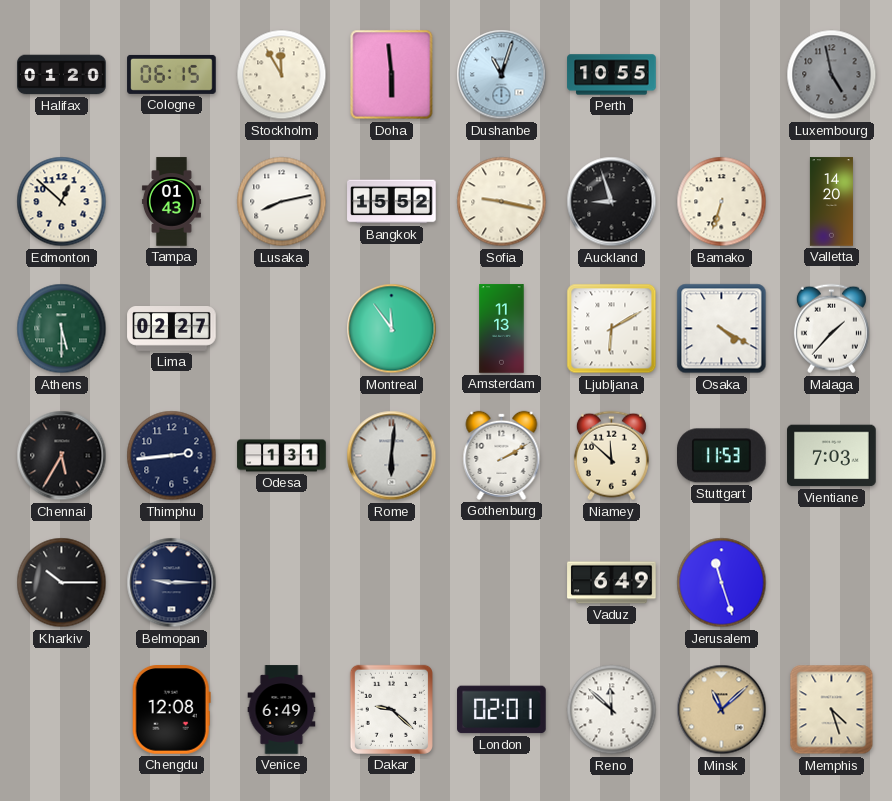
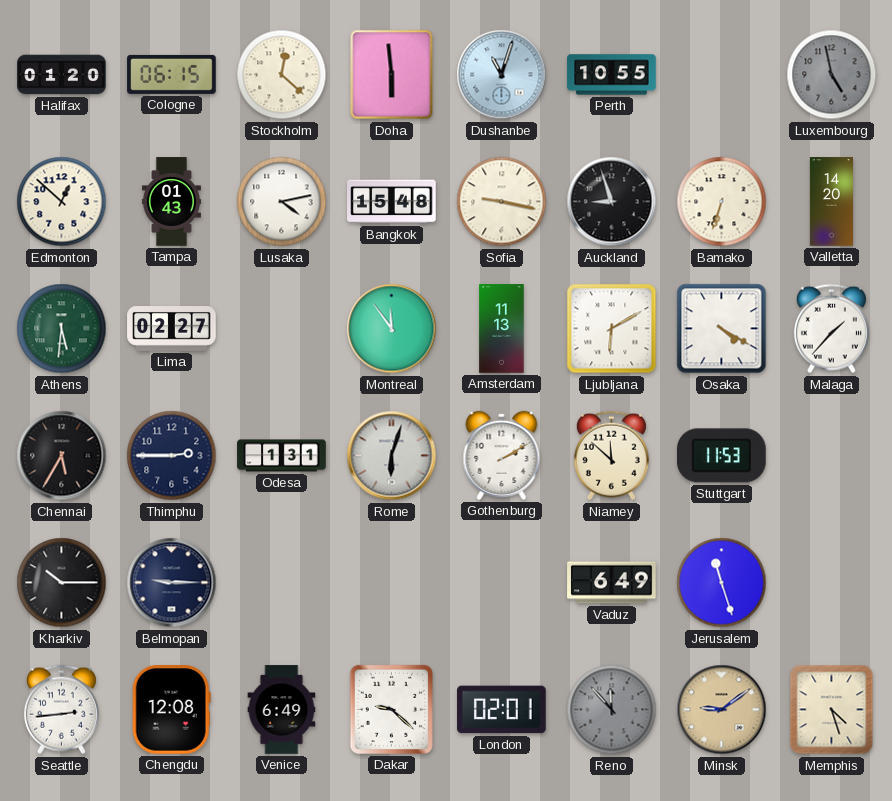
Stockholm: 11:55 -> 12:22 (282, 75)
Lusaka: 8:13 -> 4:13 (282, 202)
Bangkok: 15:52 -> 15:48 (392, 202)
Athens: 5:30 -> 5:31 (62, 329)
Thimphu: 2:44 -> 2:45 (172, 456)
Rome: 6:01 -> 6:03 (392, 456)
Vientiane: 7:03 -> none (832, 456)
Seattle: none -> 2:44 (61, 710)
Reno: 11:52 -> 11:53 (612, 710)
Reno dial: white -> grey (612, 710)
Minsk: 11:08 -> 9:09 (722, 710)
